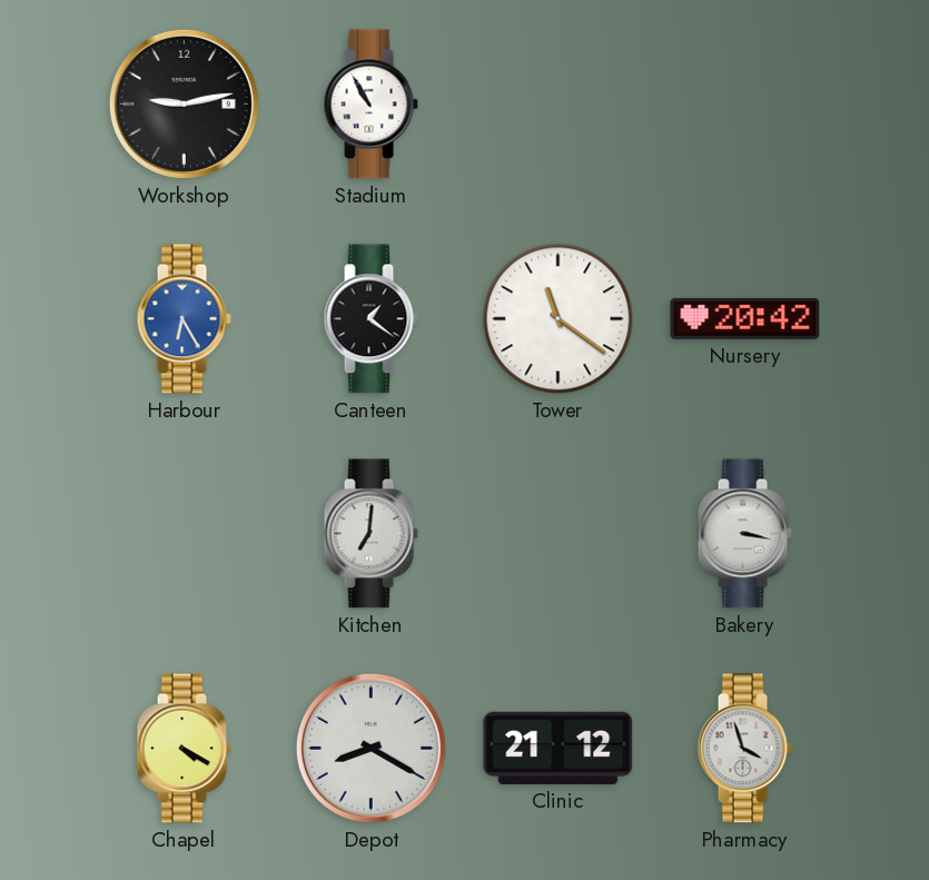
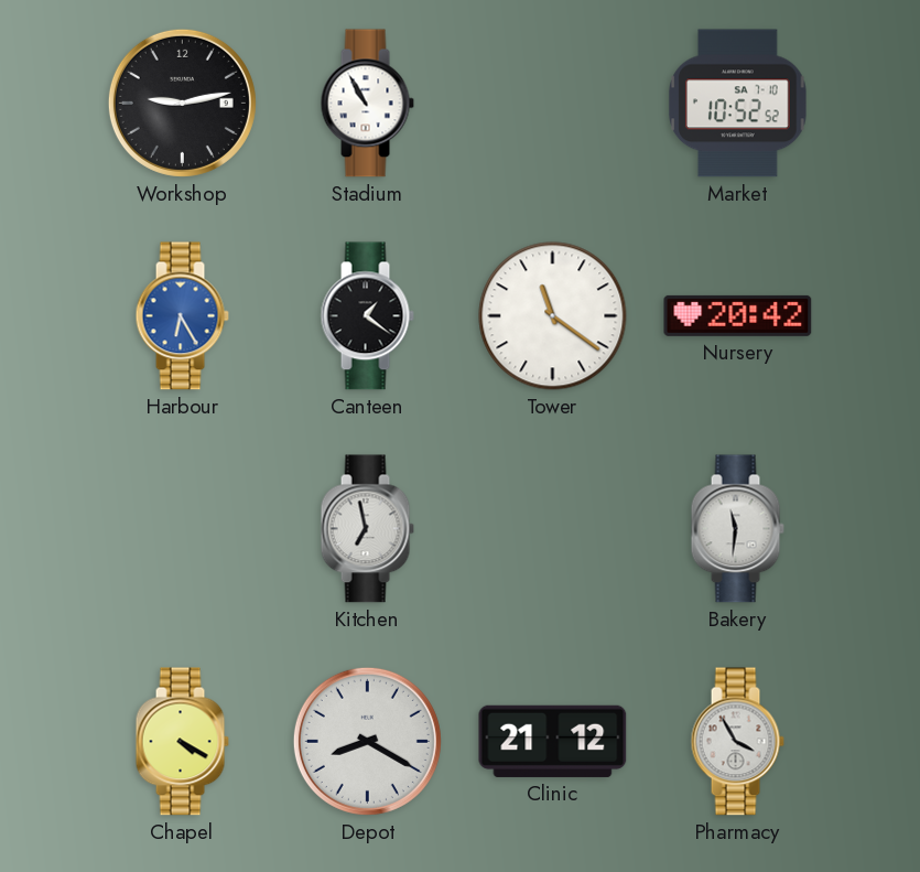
Market: none -> 10:52 (738, 104)
Kitchen: 7:01 -> 6:58 (367, 529)
Bakery: 3:17 -> 11:31 (737, 529)
Pharmacy: 3:57 -> 3:55 (737, 742)
